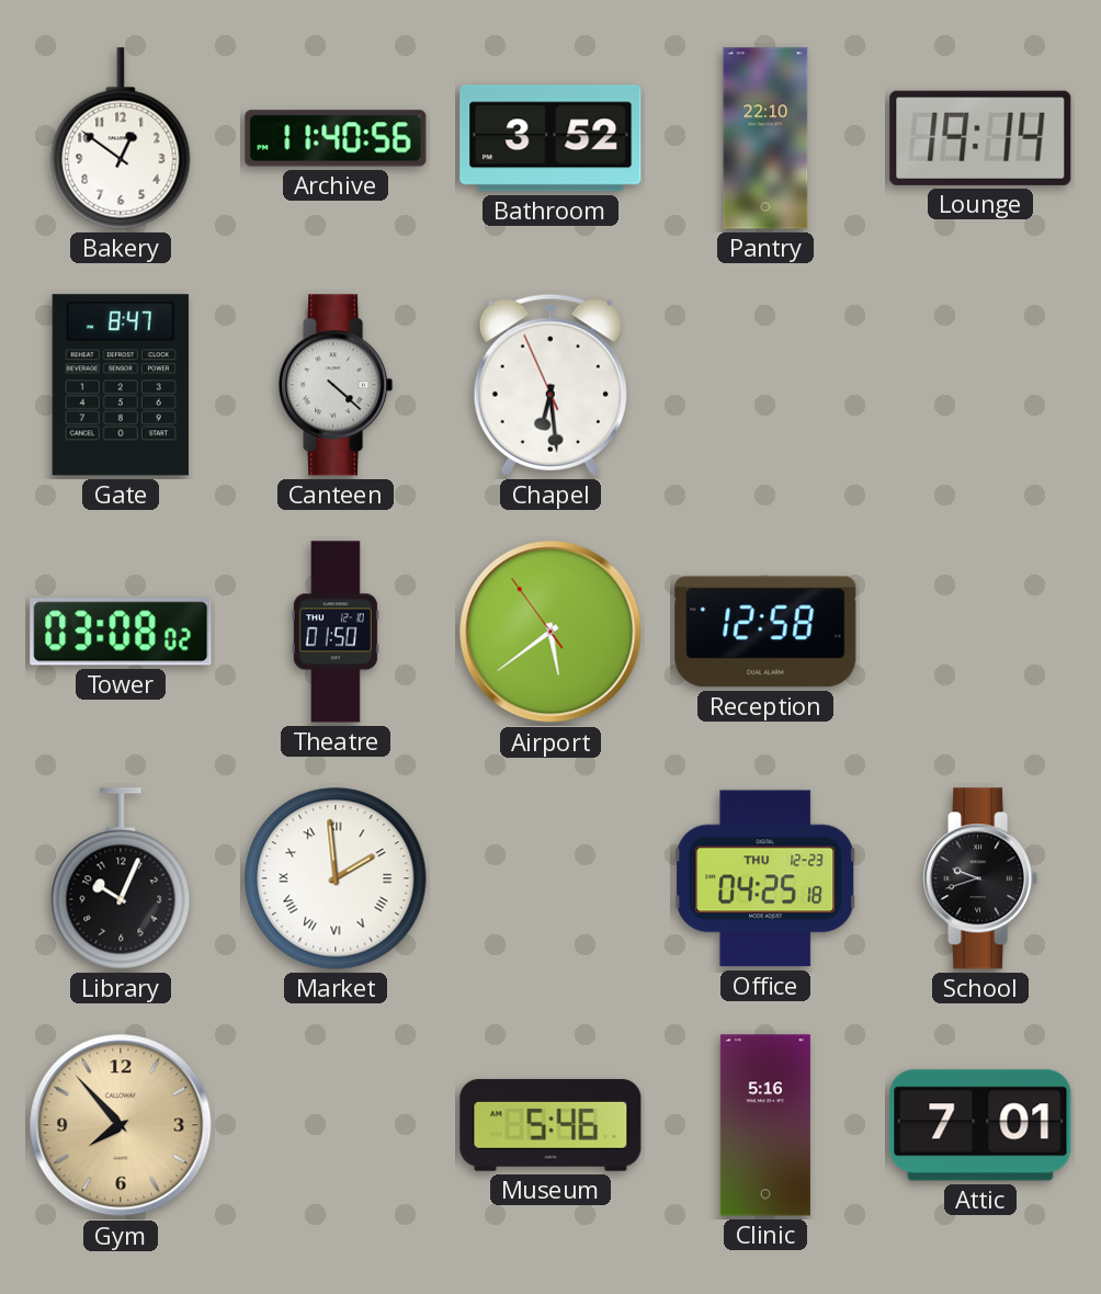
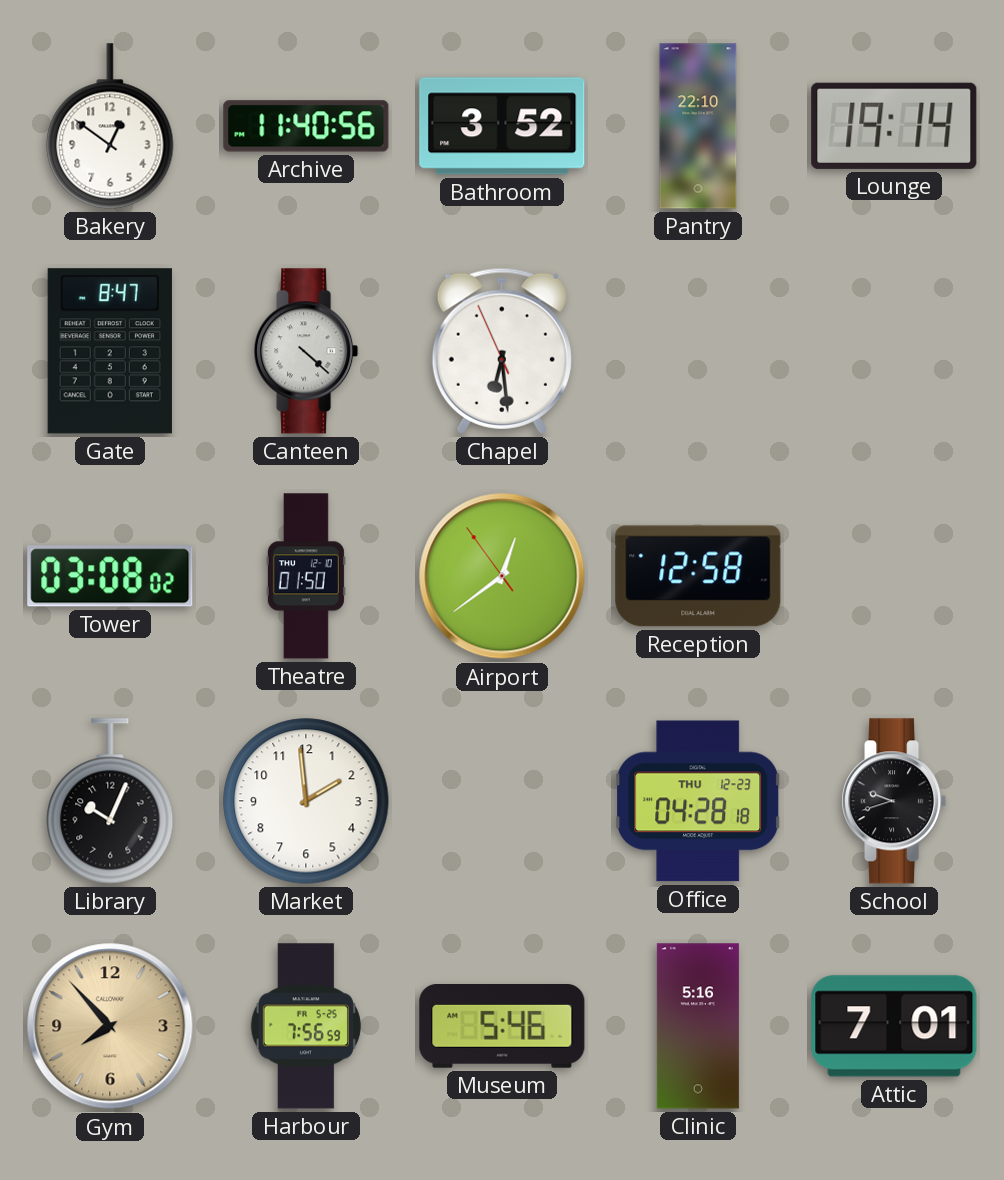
Airport: 5:38 -> 12:38 (502, 576)
Market numerals: Roman -> Arabic (306, 801)
Office: 04:25 -> 04:28 (699, 801)
Harbour: none -> 7:56 (306, 1026)
